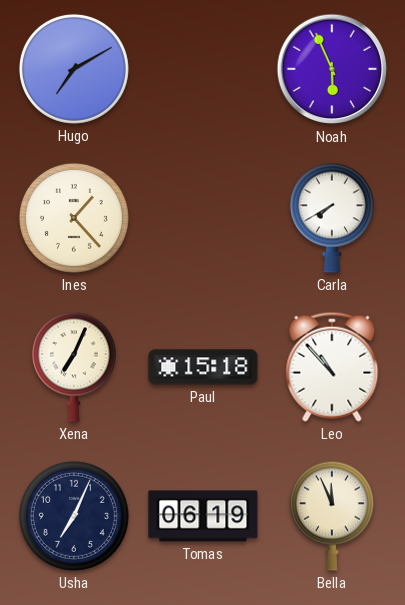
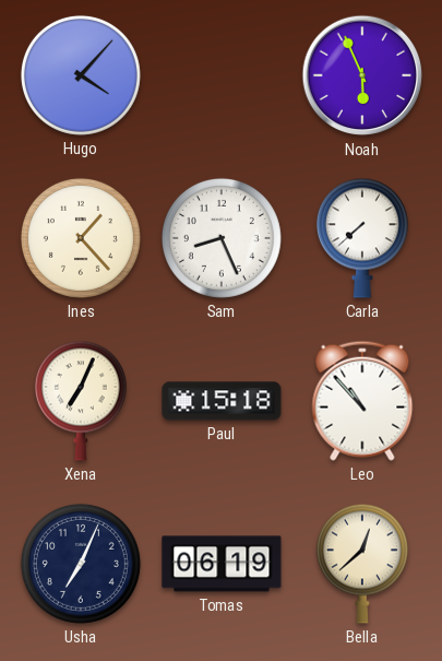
Hugo: 7:10 -> 4:07 (81, 75)
Sam: none -> 8:26 (222, 238)
Carla: 7:40 -> 7:38 (362, 238)
Bella: 11:56 -> 12:38 (362, 564)
